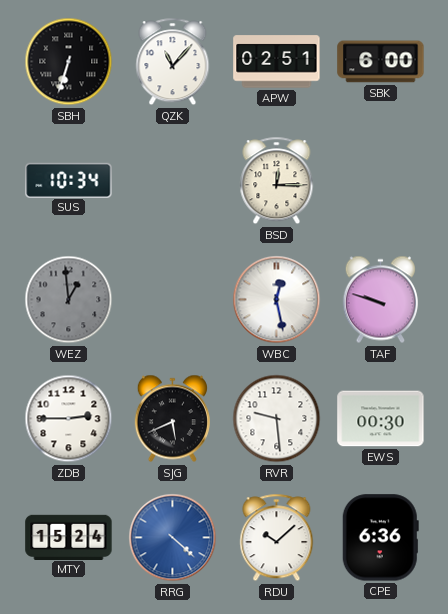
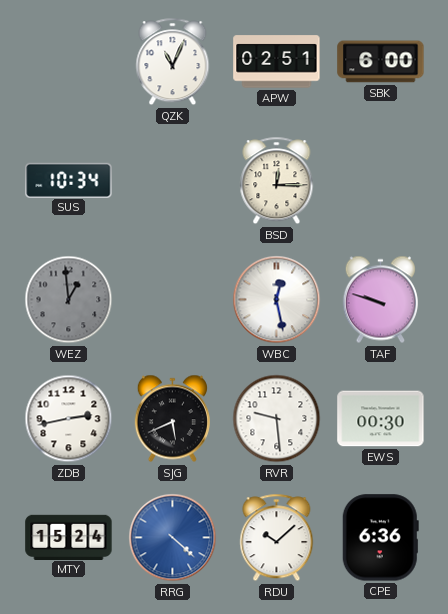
SBH: 6:33 -> none (69, 62)
QZK: 11:07 -> 11:04 (173, 62)
ZDB: 2:45 -> 2:43 (69, 419)
